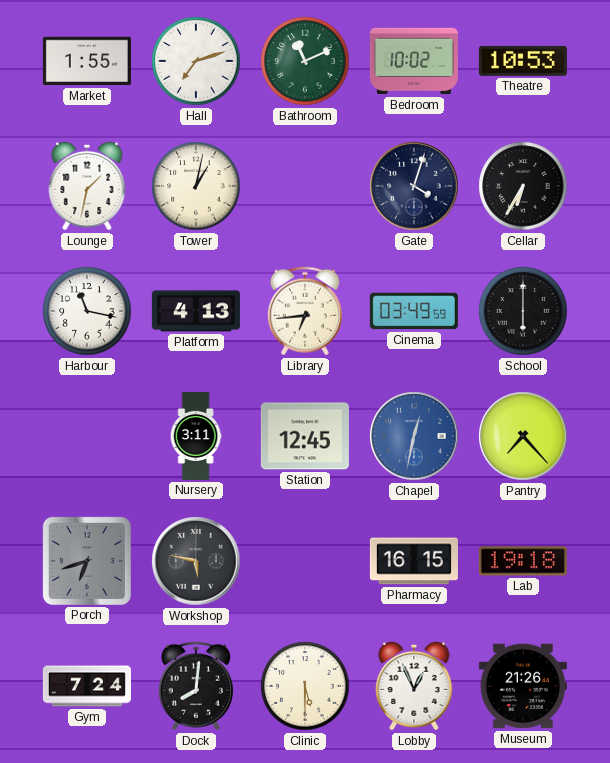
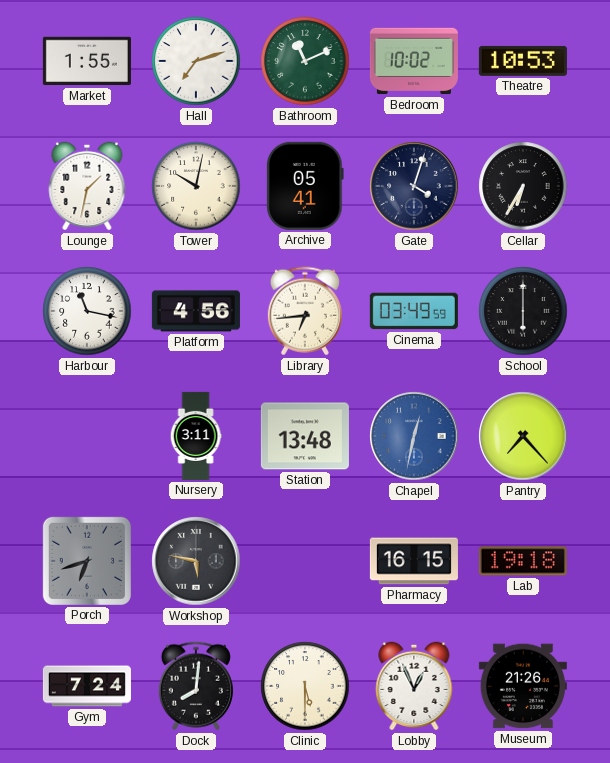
Tower: 1:02 -> 10:02 (196, 186)
Archive: none -> 05:41 (305, 186)
Platform: 4:13 -> 4:56 (196, 311)
Station: 12:45 -> 13:48 (305, 436)
